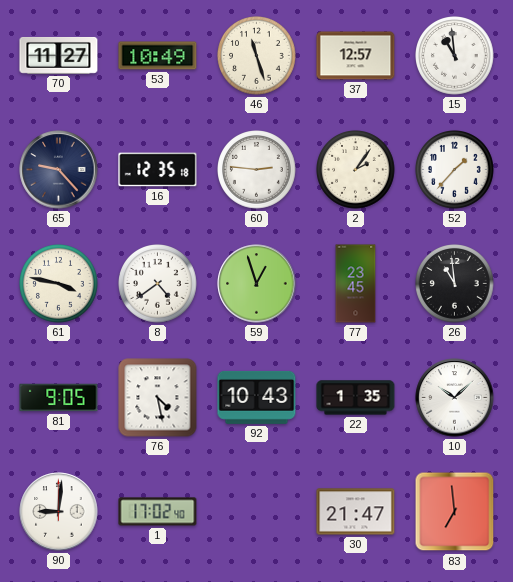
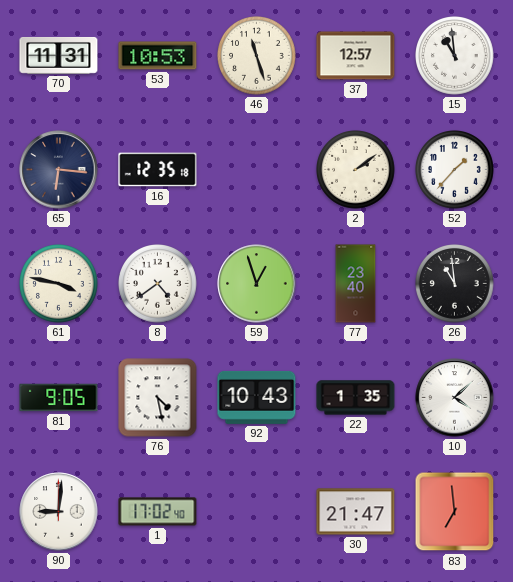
70: 11:27 -> 11:31 (59, 55)
53: 10:49 -> 10:53 (158, 56)
65: 9:23 -> 6:16 (59, 170)
60: 2:46 -> none (257, 170)
2: 2:06 -> 2:09 (356, 170)
77: 23:45 -> 23:40 (356, 284)
10: 10:08 -> 4:08 (455, 398)
